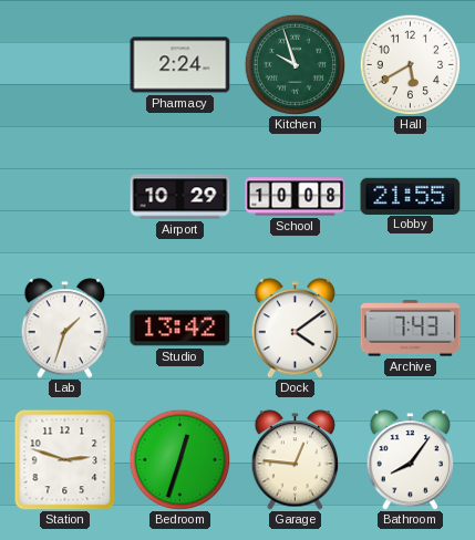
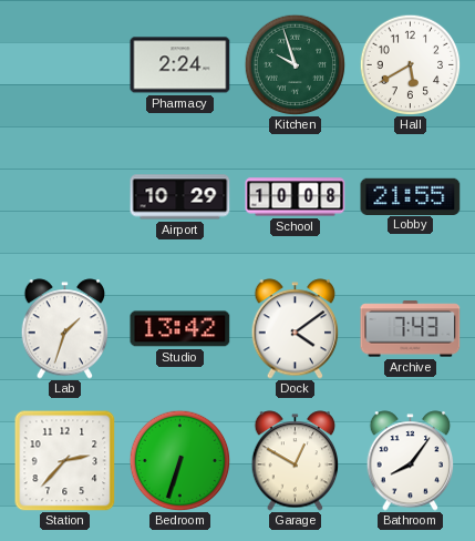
Station: 2:48 -> 2:37 (65, 461)
Bedroom: 12:33 -> 6:33 (179, 460)
Garage: 12:46 -> 12:50 (296, 461)
